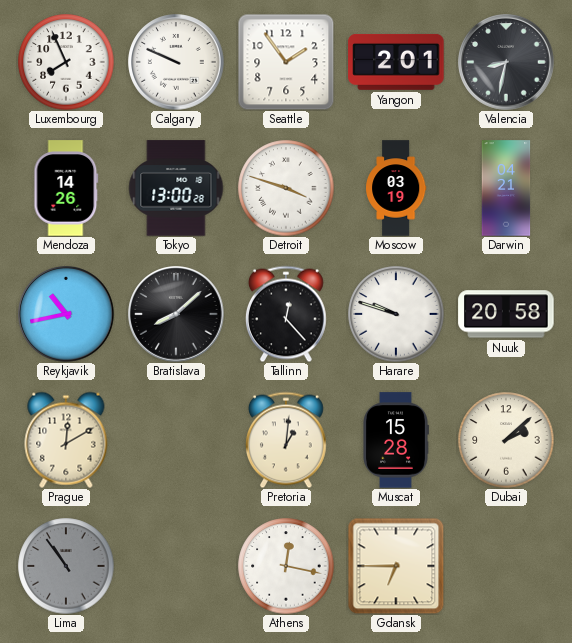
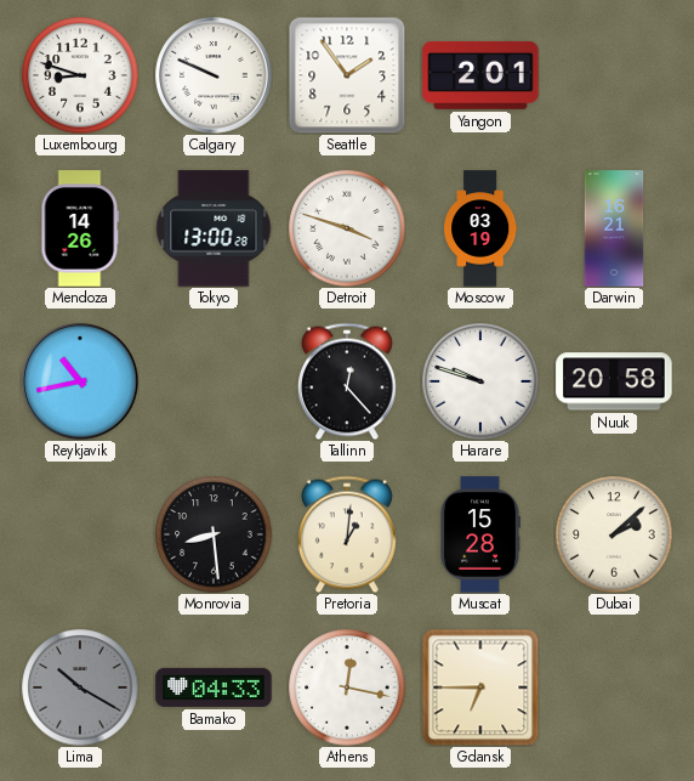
Luxembourg: 7:56 -> 8:48 (80, 75)
Valencia: 8:32 -> none (506, 62)
Darwin: 04:21 -> 16:21 (614, 228)
Bratislava: 8:08 -> none (176, 314)
Prague: 12:10 -> none (66, 440)
Monrovia: none -> 8:29 (214, 534)
Lima: 10:54 -> 10:20 (80, 687)
Bamako: none -> 04:33 (214, 687)
